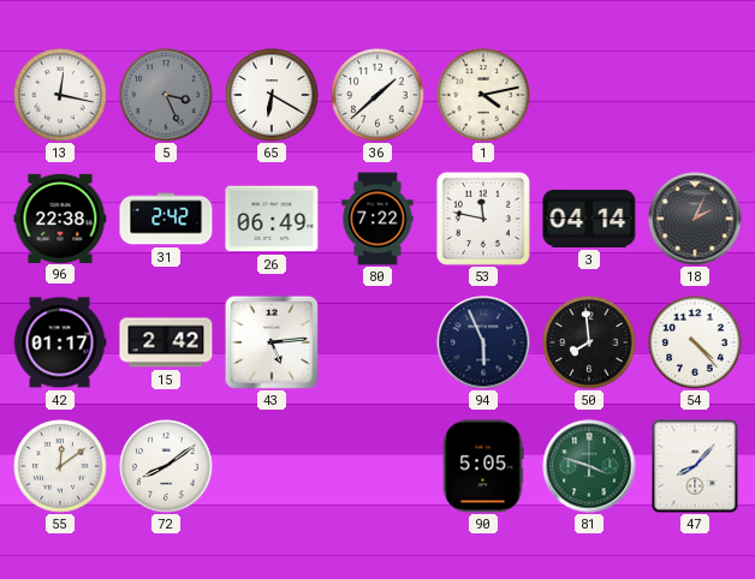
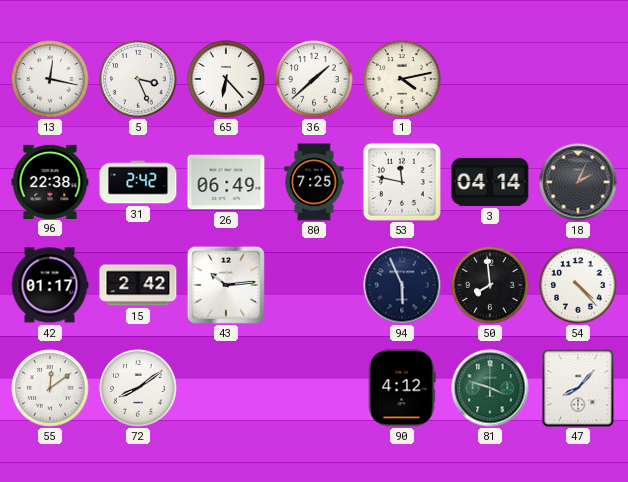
5 dial: grey -> white (138, 79)
65: 6:20 -> 6:23 (226, 79)
80: 7:22 -> 7:25 (314, 182)
43: 5:14 -> 10:14 (226, 285)
90: 5:05 -> 4:12 (402, 388)
